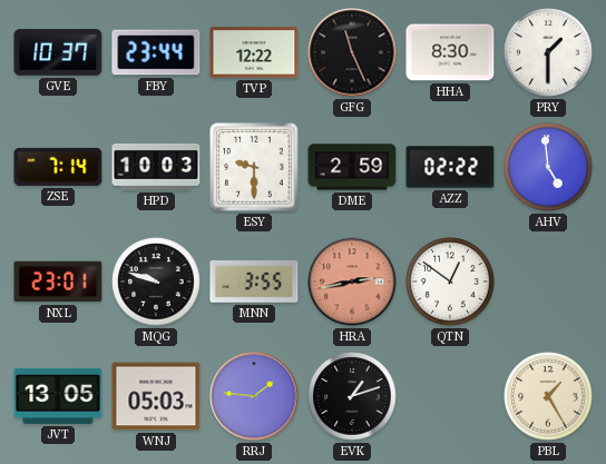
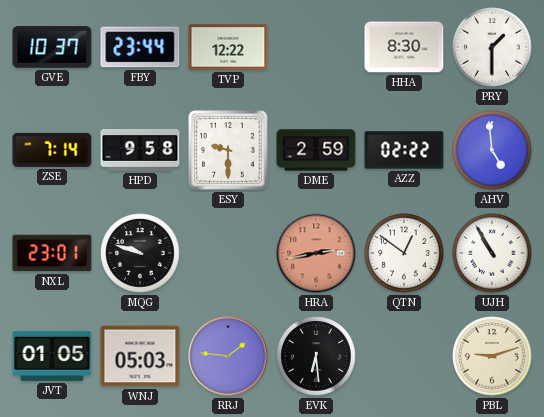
GFG: 11:26 -> none (352, 52)
HPD: 10:03 -> 9:58 (140, 151)
MNN: 3:55 -> none (254, 283)
UJH: none -> 10:55 (492, 253)
JVT: 13:05 -> 01:05 (52, 356)
EVK: 1:12 -> 6:29 (316, 356)
PBL: 1:25 -> 9:12 (492, 356)
